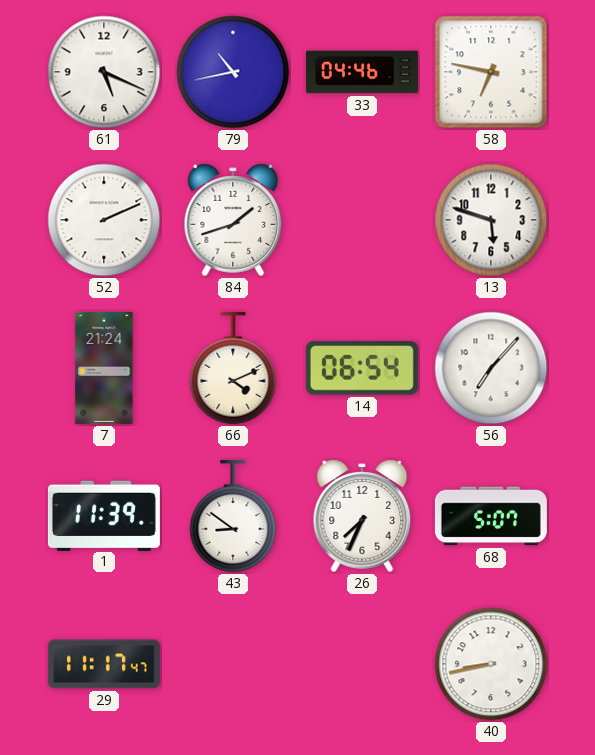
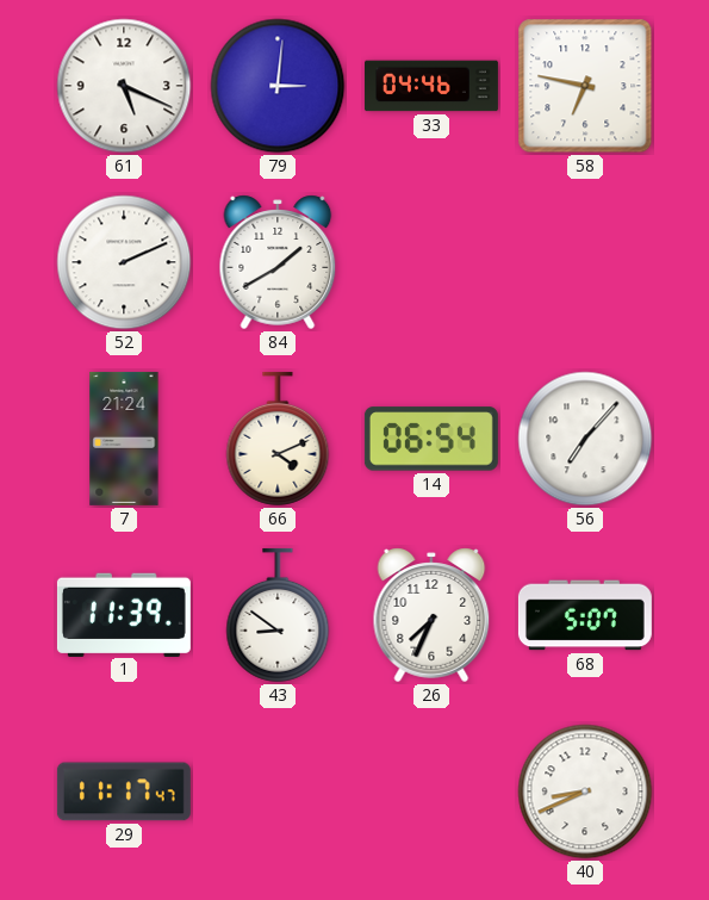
79: 10:43 -> 3:01 (278, 86)
84: 1:42 -> 1:40 (278, 262)
13: 5:48 -> none (491, 220)
40: 8:43 -> 8:41 (585, 792)
